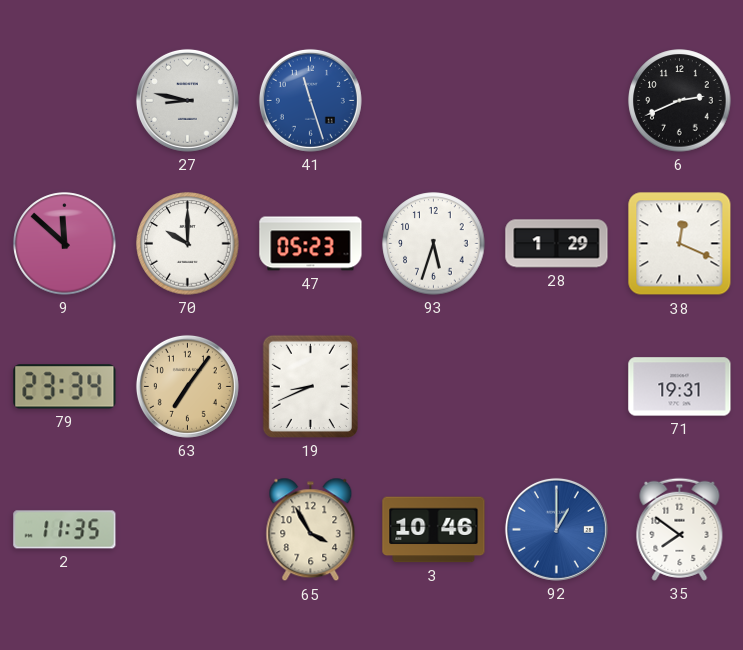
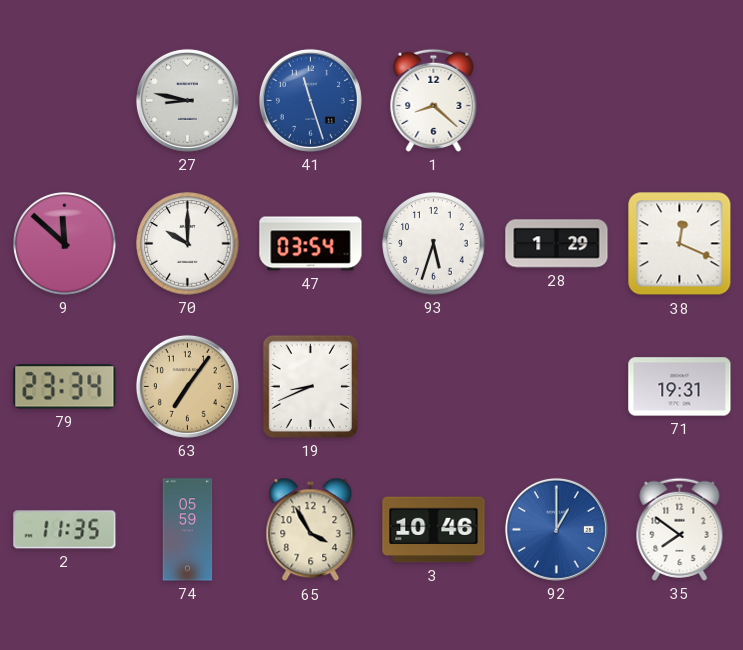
1: none -> 8:22 (434, 100)
6: 2:41 -> none (680, 101)
47: 05:23 -> 03:54 (311, 244)
74: none -> 05:59 (188, 530)
